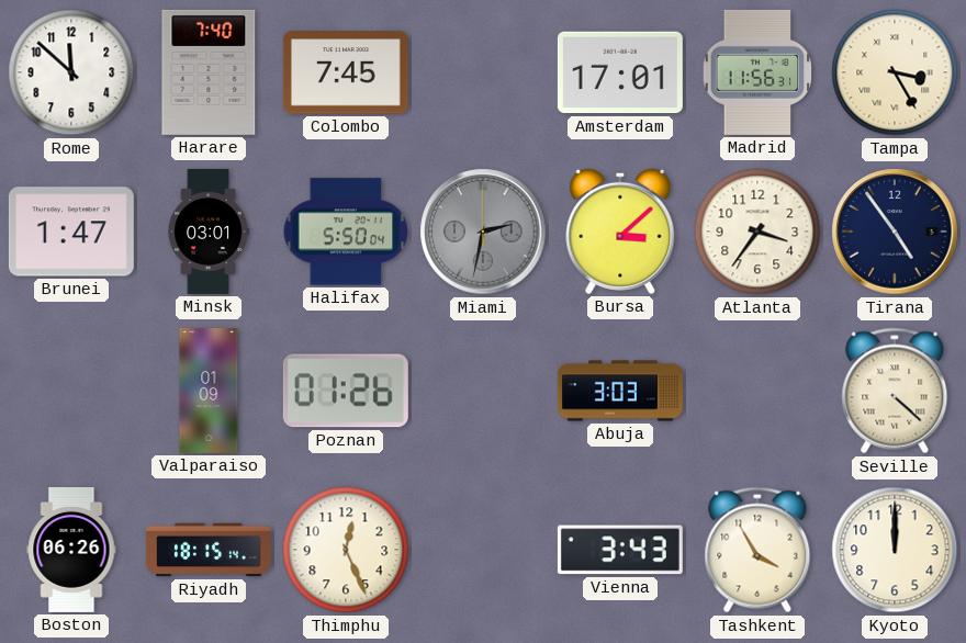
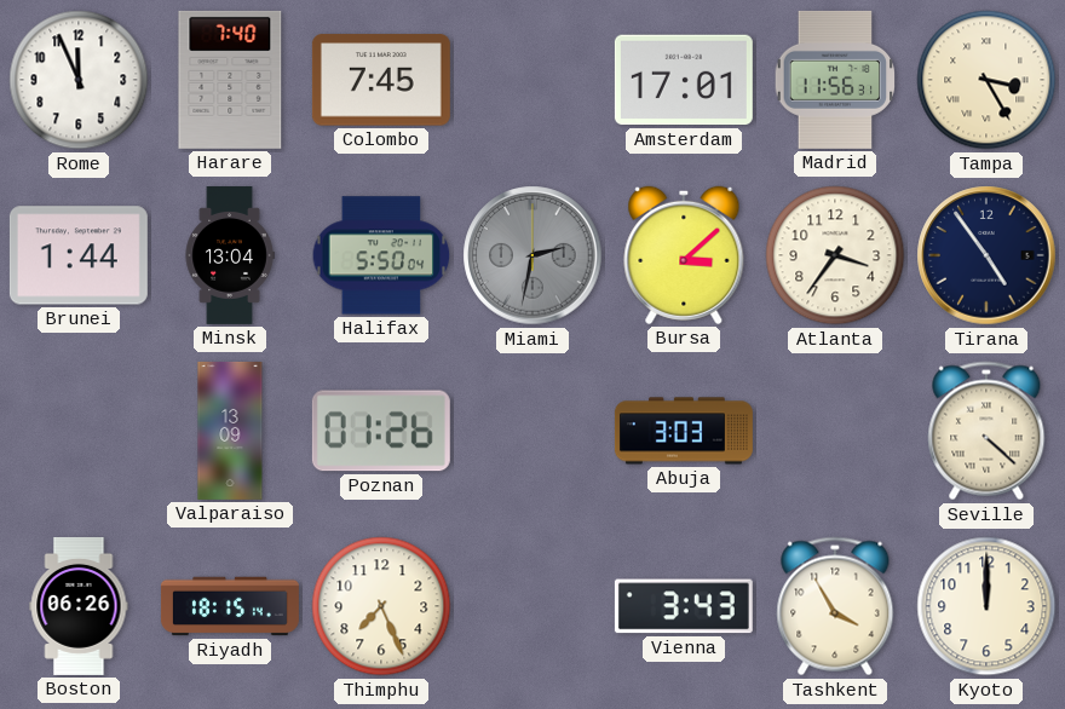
Rome: 11:52 -> 11:56 (79, 80)
Brunei: 1:47 -> 1:44 (79, 255)
Minsk: 03:01 -> 13:04 (230, 255)
Valparaiso: 01:09 -> 13:09 (230, 431)
Thimphu: 12:26 -> 7:26 (381, 606)
